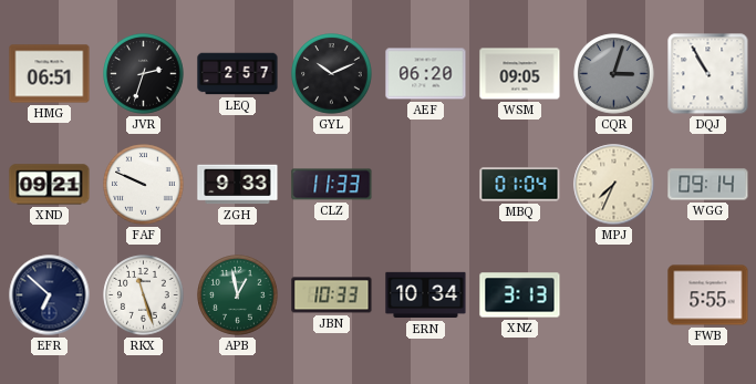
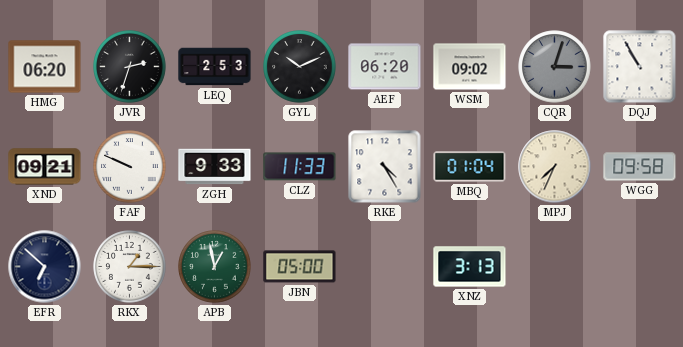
HMG: 06:51 -> 06:20 (45, 67)
LEQ: 2:57 -> 2:53 (215, 67)
WSM: 09:05 -> 09:02 (470, 67)
RKE: none -> 4:25 (385, 167)
WGG: 09:14 -> 09:58 (640, 167)
RKX: 11:27 -> 1:15 (130, 267)
JBN: 10:33 -> 05:00 (300, 267)
ERN: 10:34 -> none (426, 295)
FWB: 5:55 -> none (708, 295)
